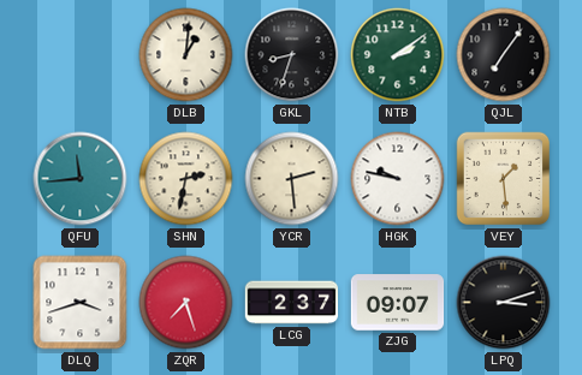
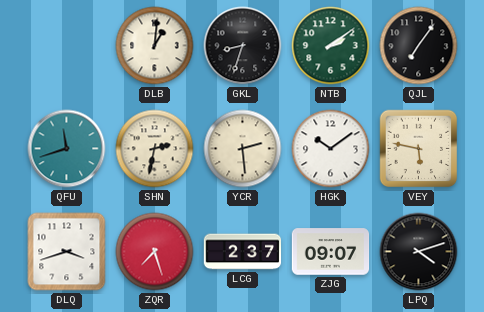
QFU: 11:44 -> 11:42 (67, 149)
HGK: 9:47 -> 10:09 (331, 149)
VEY: 1:29 -> 5:47 (419, 149)
LPQ: 3:12 -> 4:12 (419, 252)
